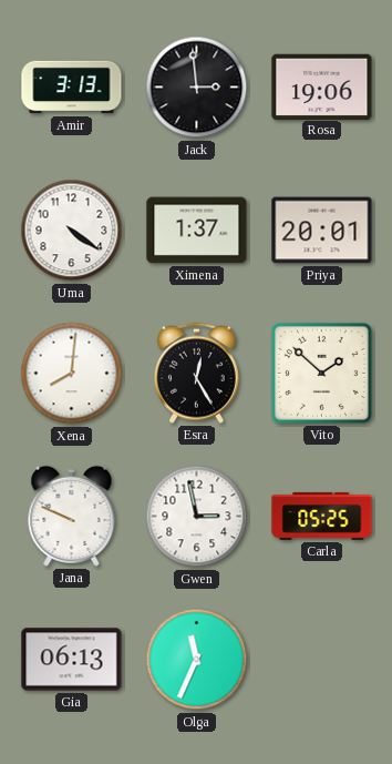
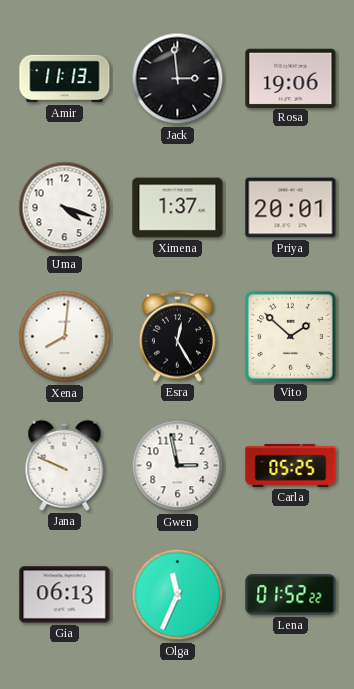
Amir: 3:13 -> 11:13 (65, 79)
Uma: 4:21 -> 4:18 (65, 208)
Lena: none -> 01:52 (291, 595)
